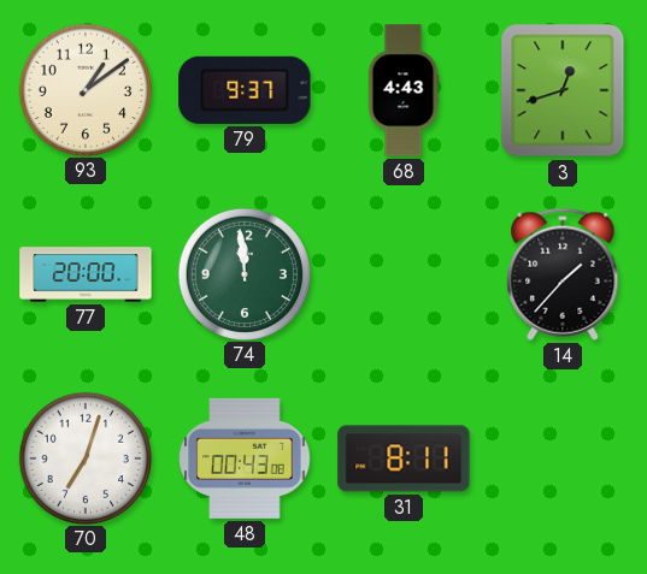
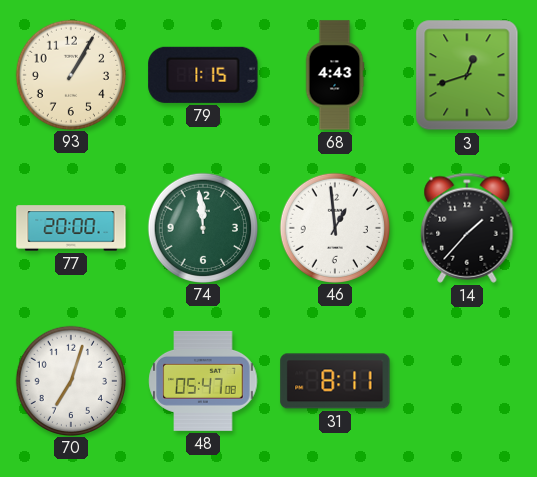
93: 1:09 -> 1:05 (70, 74)
79: 9:37 -> 1:15 (203, 75)
46: none -> 12:59 (334, 227)
48: 00:43 -> 05:47 (203, 381)
